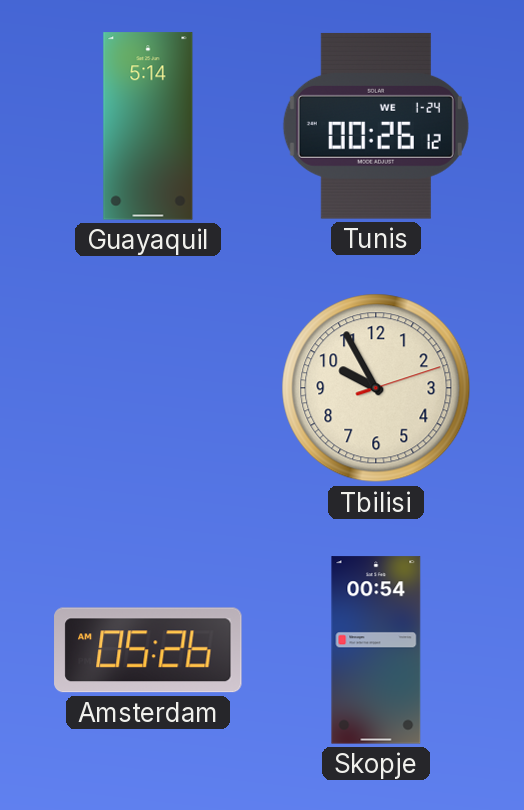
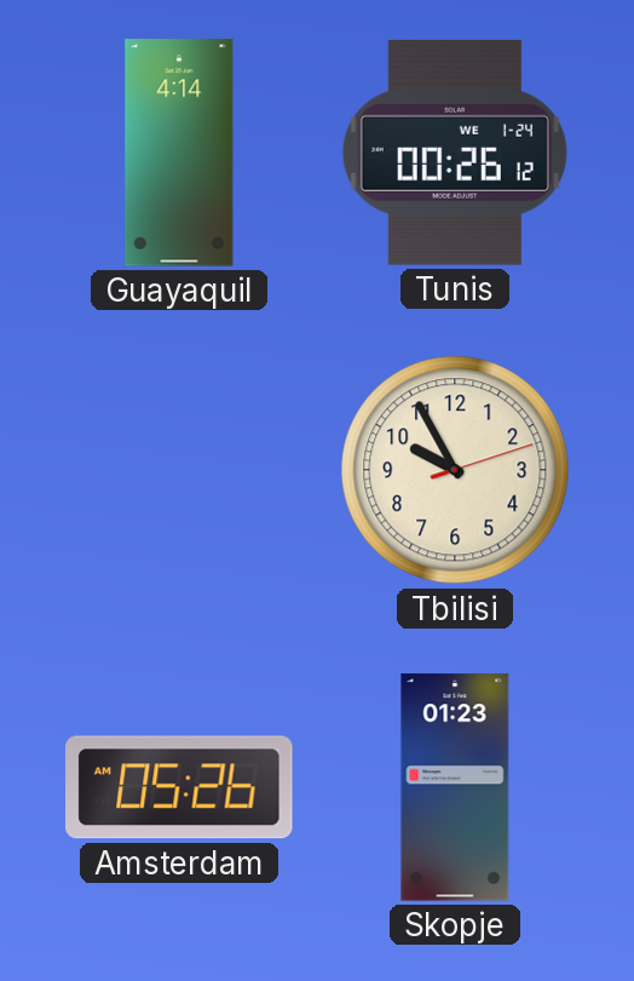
Guayaquil: 5:14 -> 4:14 (179, 153)
Skopje: 00:54 -> 01:23 (455, 787)
